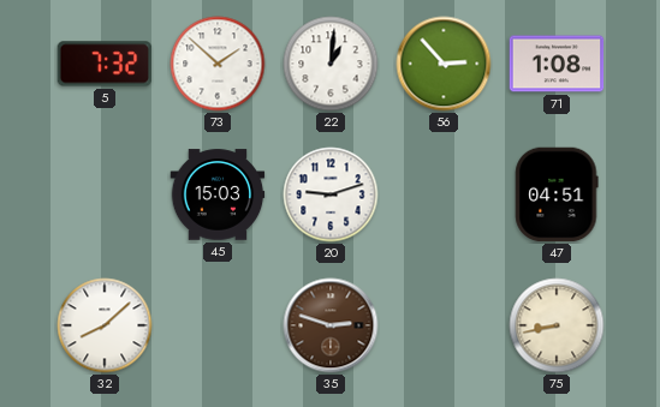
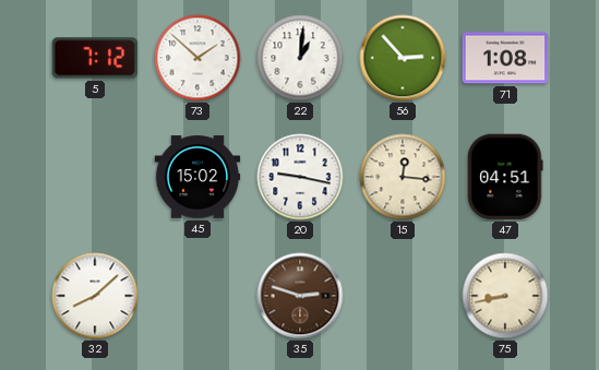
5: 7:32 -> 7:12 (95, 58)
45: 15:03 -> 15:02 (197, 177)
20: 9:12 -> 9:17 (300, 177)
15: none -> 12:16 (403, 177)
